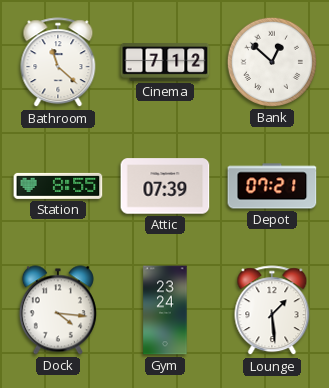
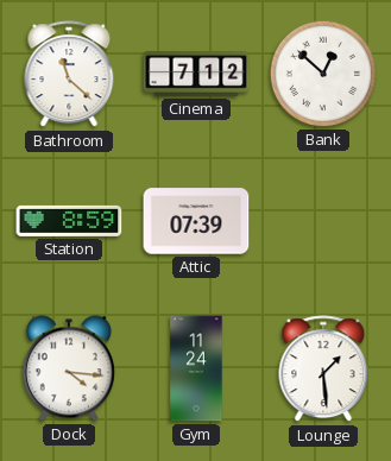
Station: 8:55 -> 8:59 (69, 221)
Depot: 07:21 -> none (272, 186)
Gym: 23:24 -> 11:24 (196, 368)
